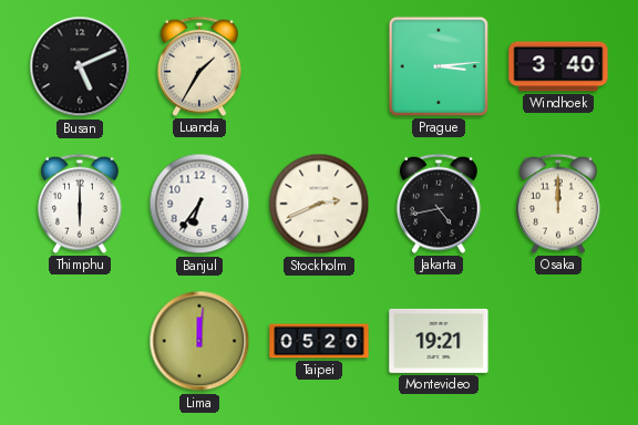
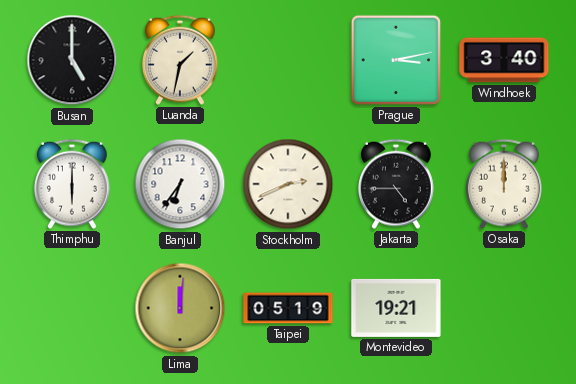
Busan: 5:11 -> 5:00 (72, 60)
Luanda: 1:35 -> 1:32 (180, 60)
Prague: 3:14 -> 3:13 (396, 60)
Jakarta: 4:43 -> 4:45 (396, 184)
Taipei: 05:20 -> 05:19 (288, 308)
